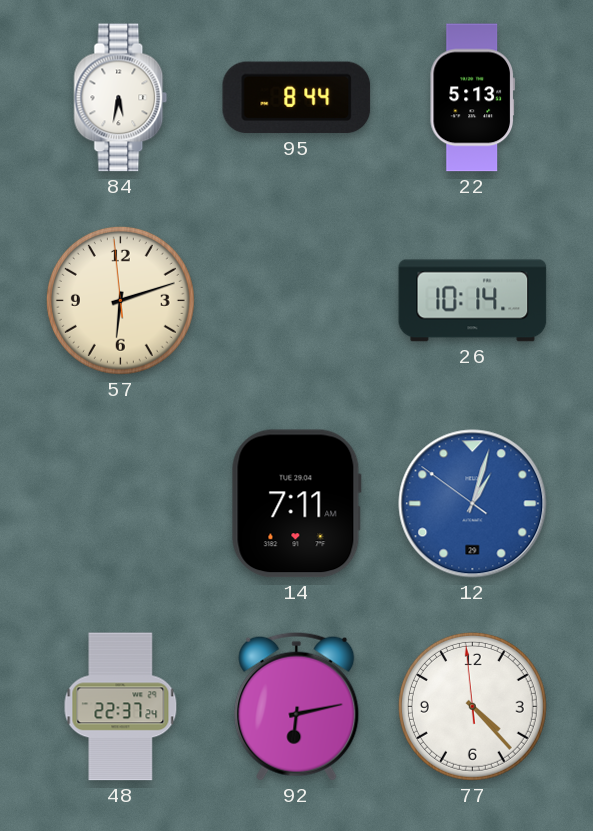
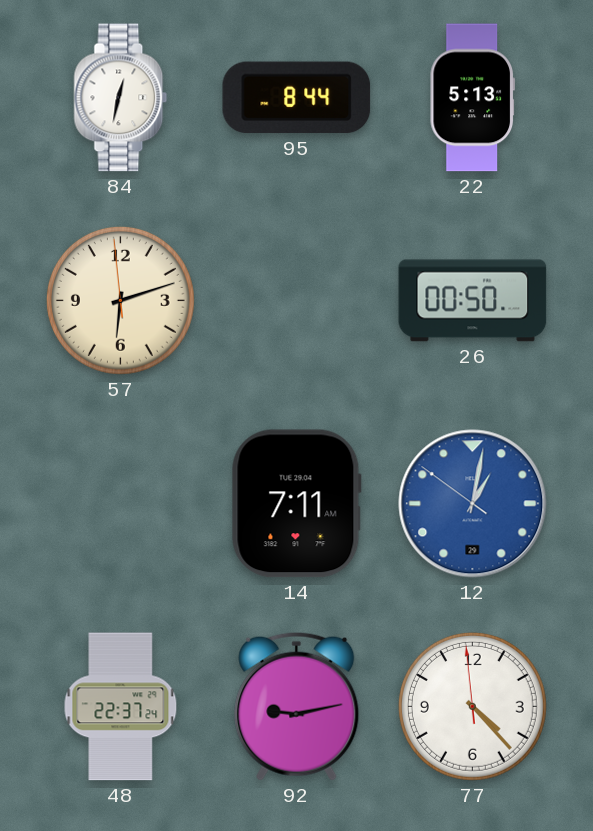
84: 5:32 -> 12:32 (121, 98)
26: 10:14 -> 00:50 (473, 301)
12: 1:02 -> 1:01 (473, 504)
92: 6:13 -> 9:13 (297, 706)
